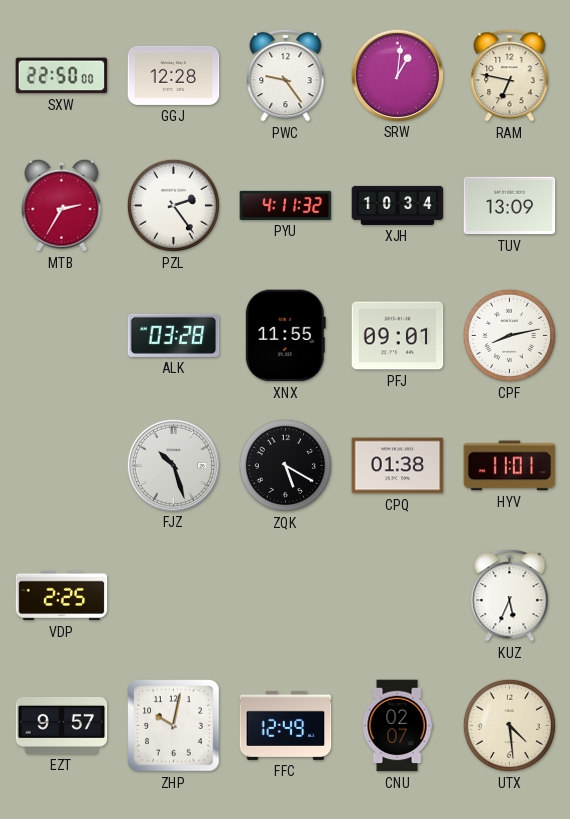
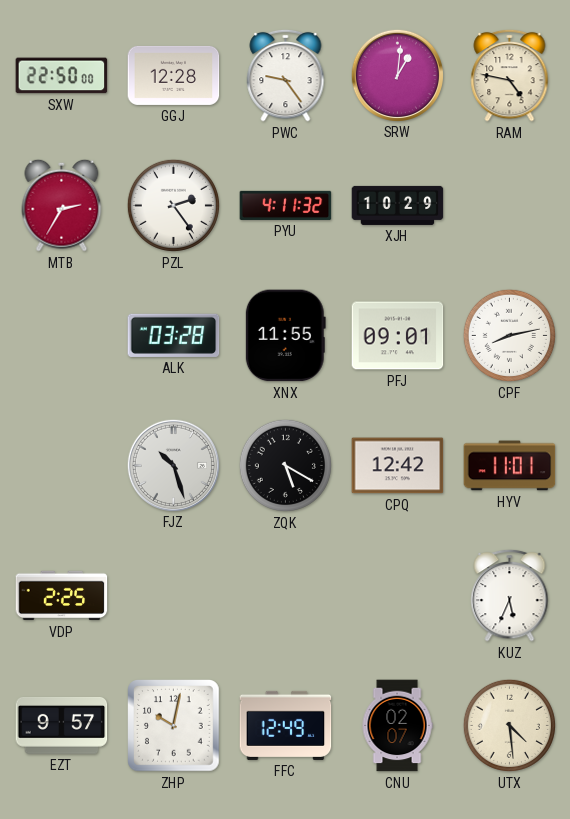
RAM: 6:47 -> 4:47 (510, 75)
XJH: 10:34 -> 10:29 (398, 205)
TUV: 13:09 -> none (510, 206)
CPQ: 01:38 -> 12:42 (398, 466)
